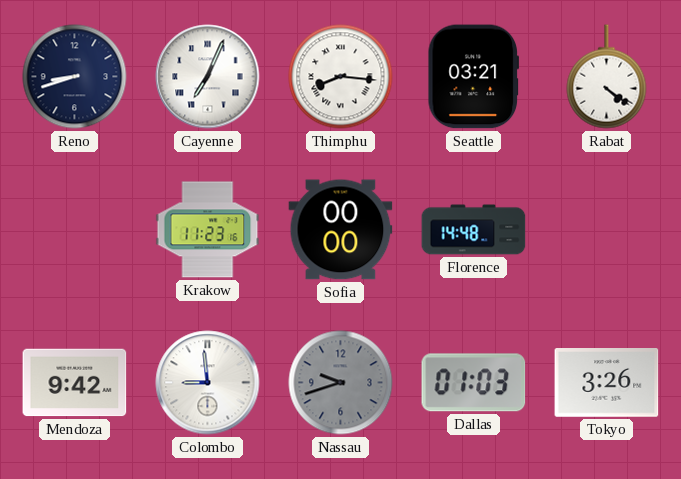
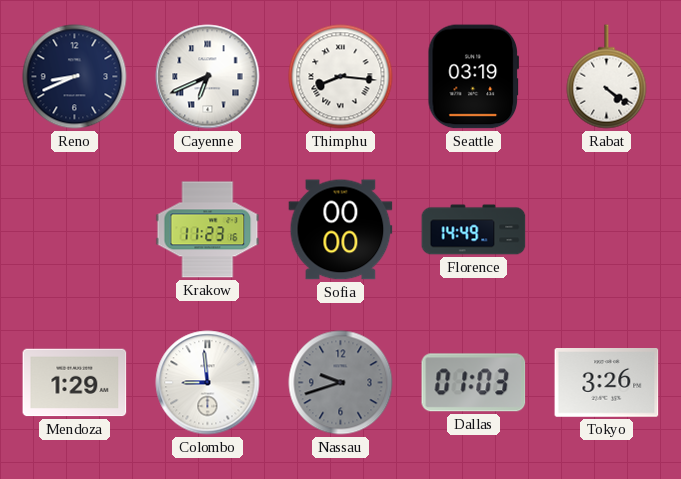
Reno: 8:42 -> 8:41 (75, 77)
Cayenne: 7:04 -> 6:41 (208, 77)
Seattle: 03:21 -> 03:19 (473, 77)
Florence: 14:48 -> 14:49 (474, 230)
Mendoza: 9:42 -> 1:29 (75, 383)
